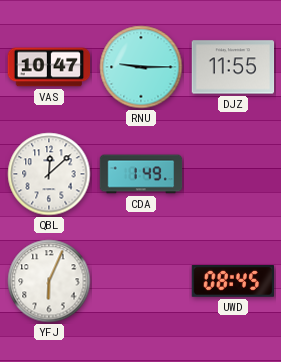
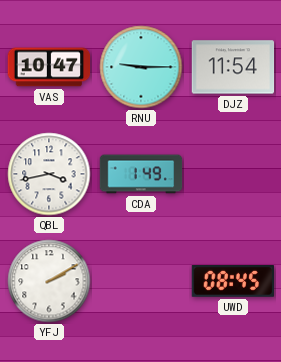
DJZ: 11:55 -> 11:54 (233, 67)
QBL: 12:08 -> 3:43 (49, 174)
YFJ: 6:04 -> 2:10 (49, 281)
